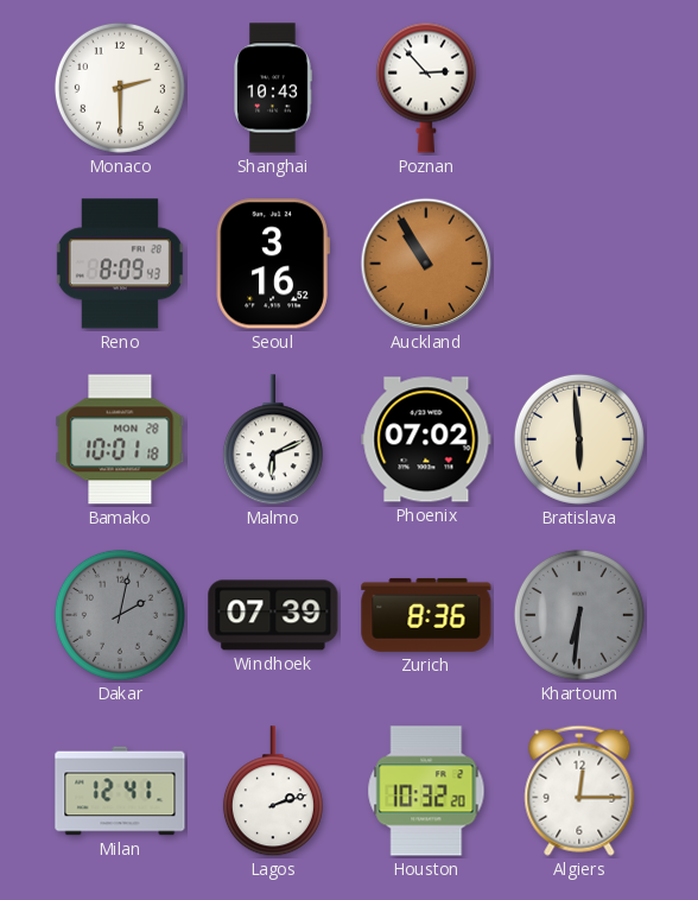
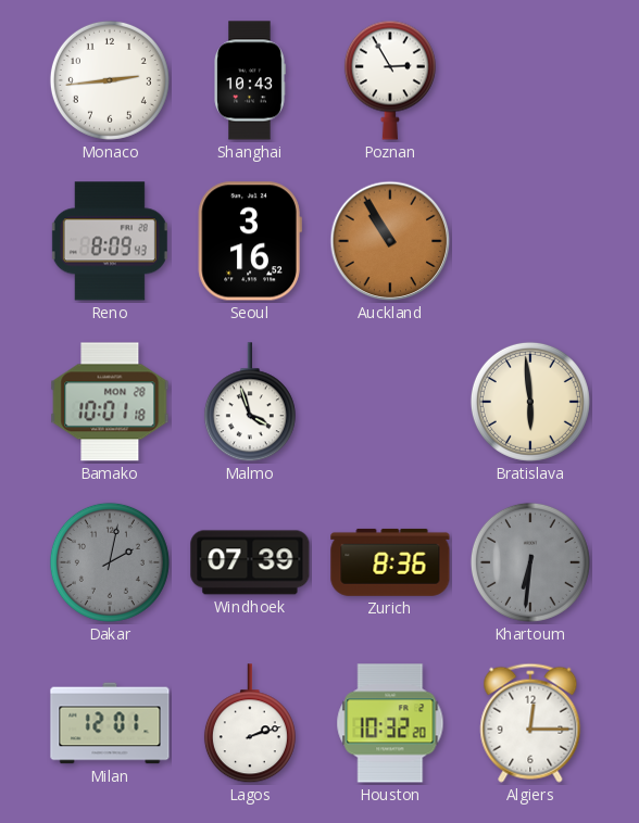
Monaco: 2:30 -> 2:44 (110, 80)
Poznan: 2:53 -> 2:55 (390, 80)
Malmo: 6:11 -> 3:57 (250, 403)
Phoenix: 07:02 -> none (426, 439)
Milan: 12:41 -> 12:01 (110, 723)
